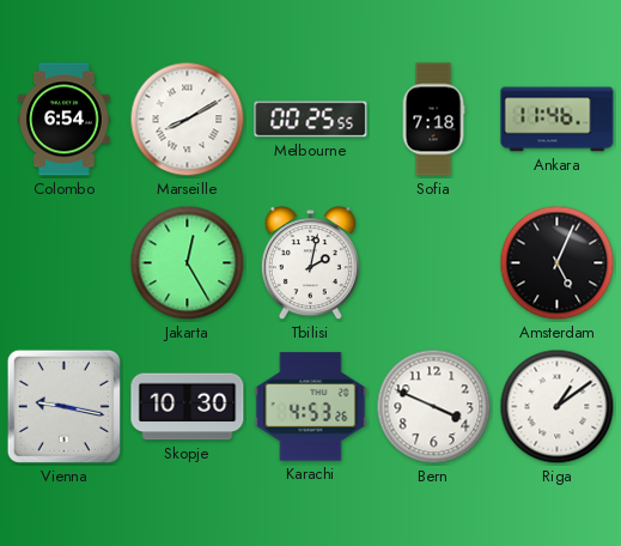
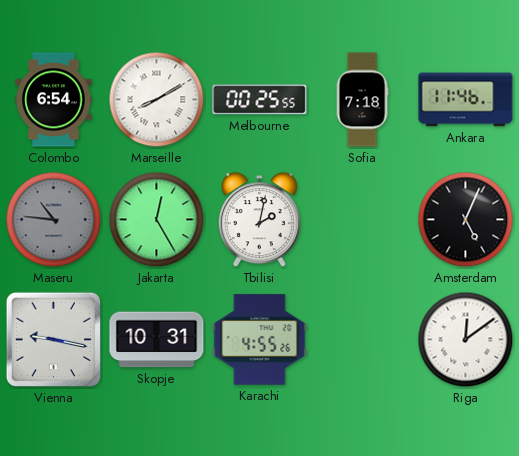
Maseru: none -> 10:46 (54, 220)
Skopje: 10:30 -> 10:31 (157, 340)
Karachi: 4:53 -> 4:55 (260, 340)
Bern: 3:49 -> none (434, 407)
Riga: 1:09 -> 12:09 (466, 340)
